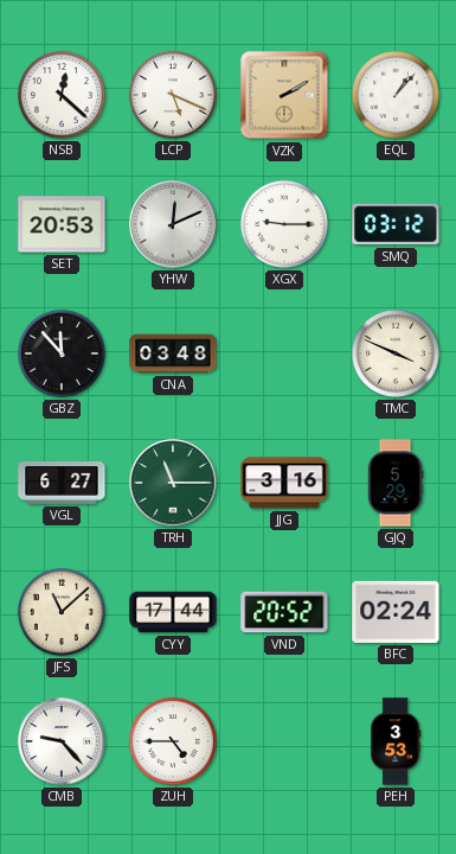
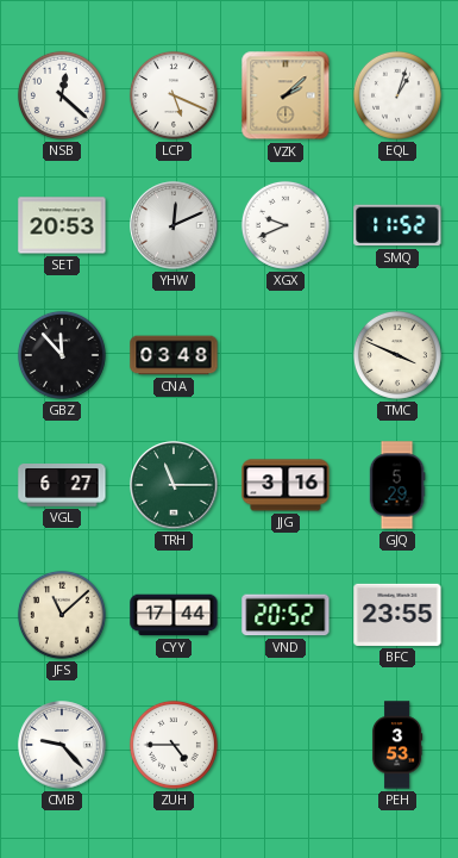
VZK: 2:10 -> 2:08 (286, 95)
EQL: 1:07 -> 1:03 (397, 95)
XGX: 9:15 -> 9:41 (286, 225)
SMQ: 03:12 -> 11:52 (397, 225)
BFC: 02:24 -> 23:55 (397, 615)
